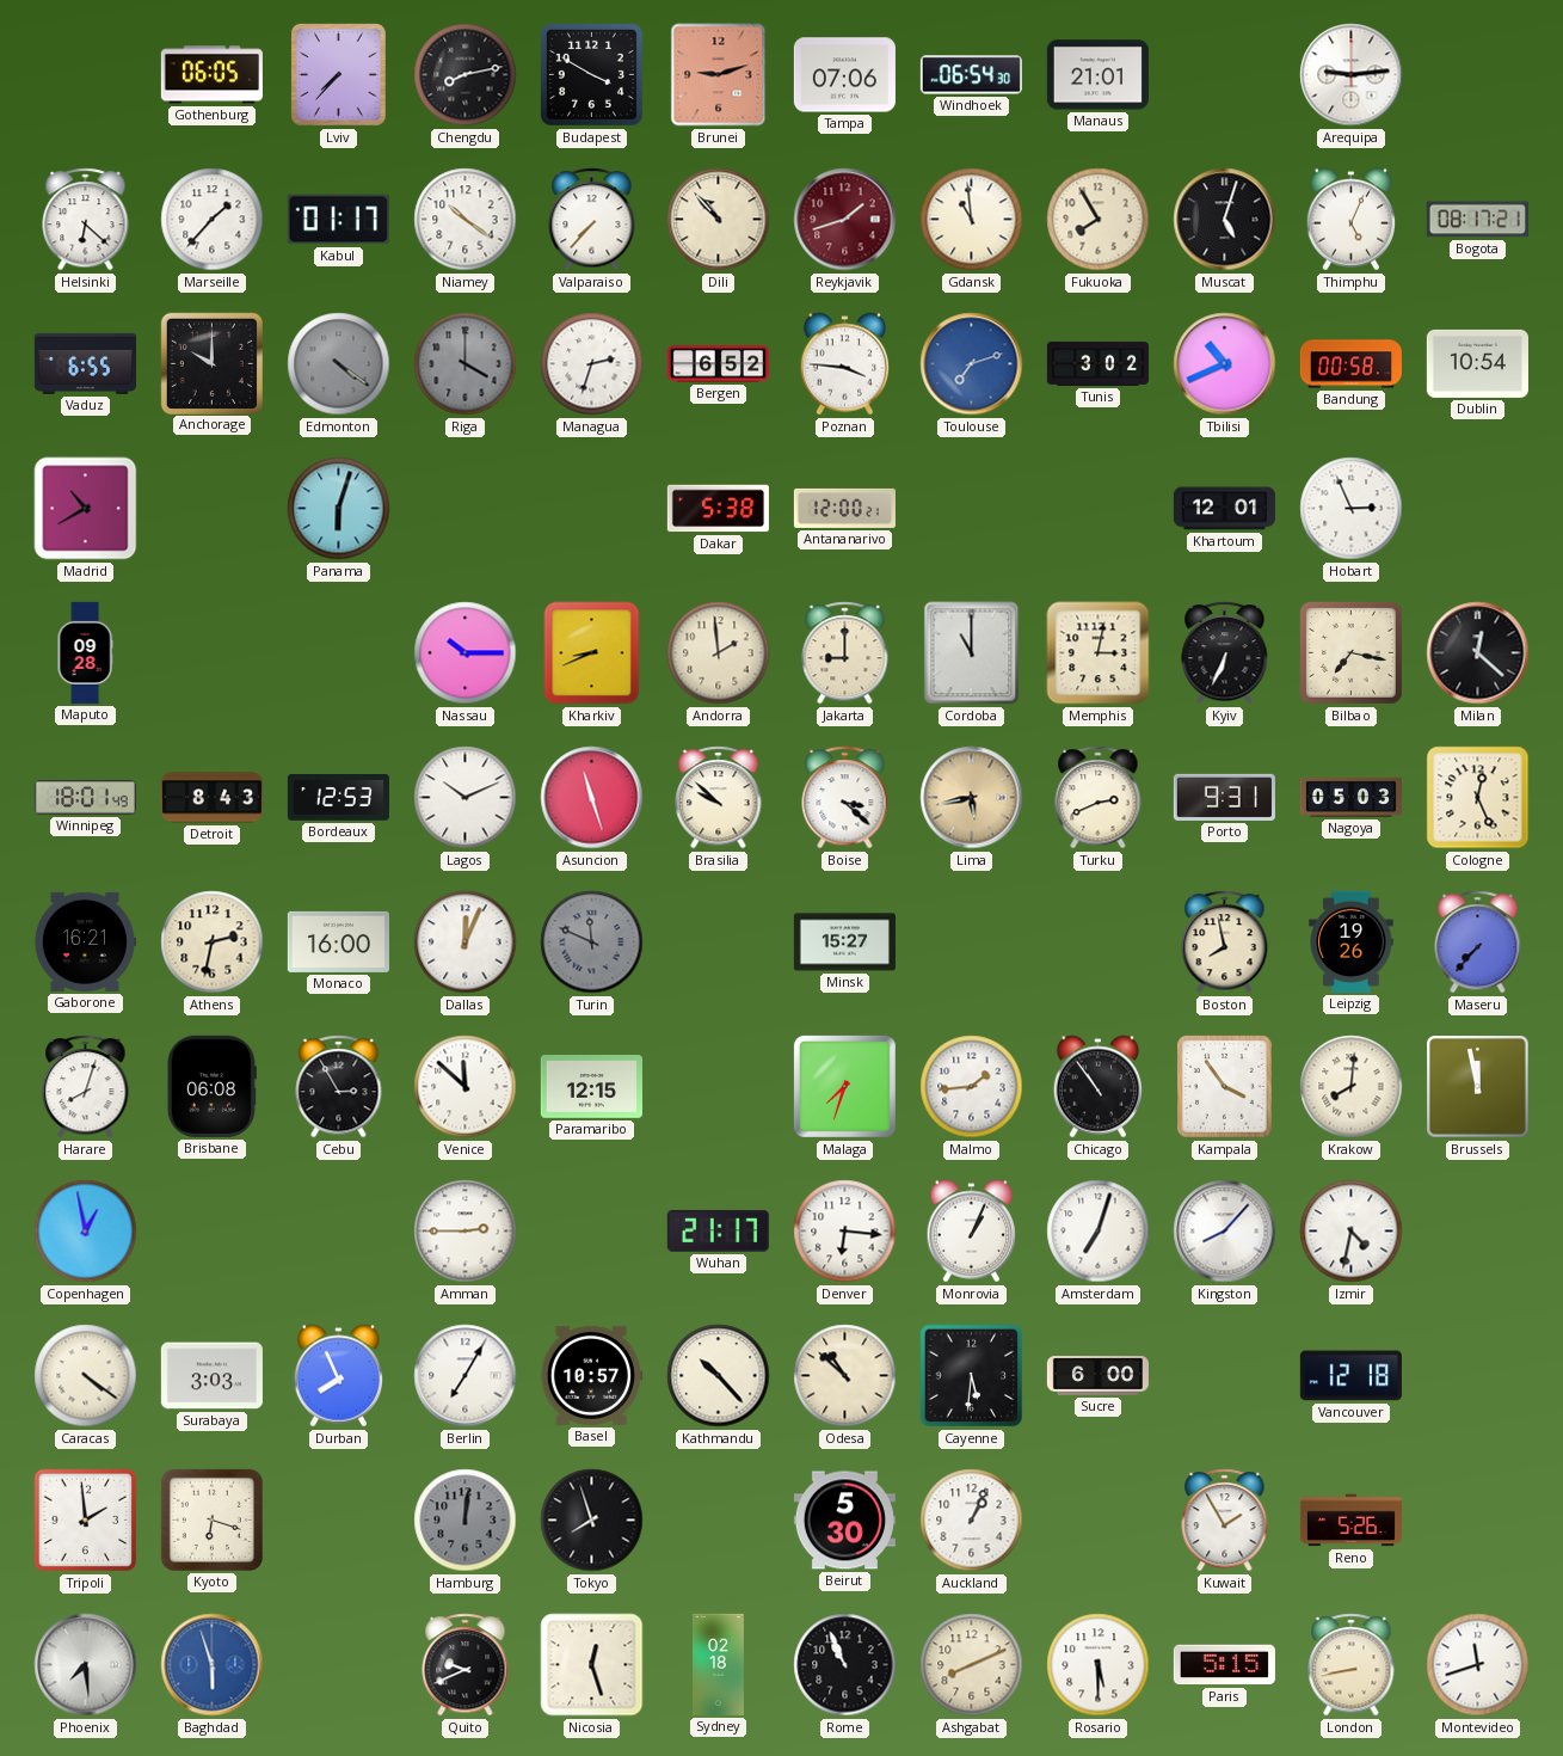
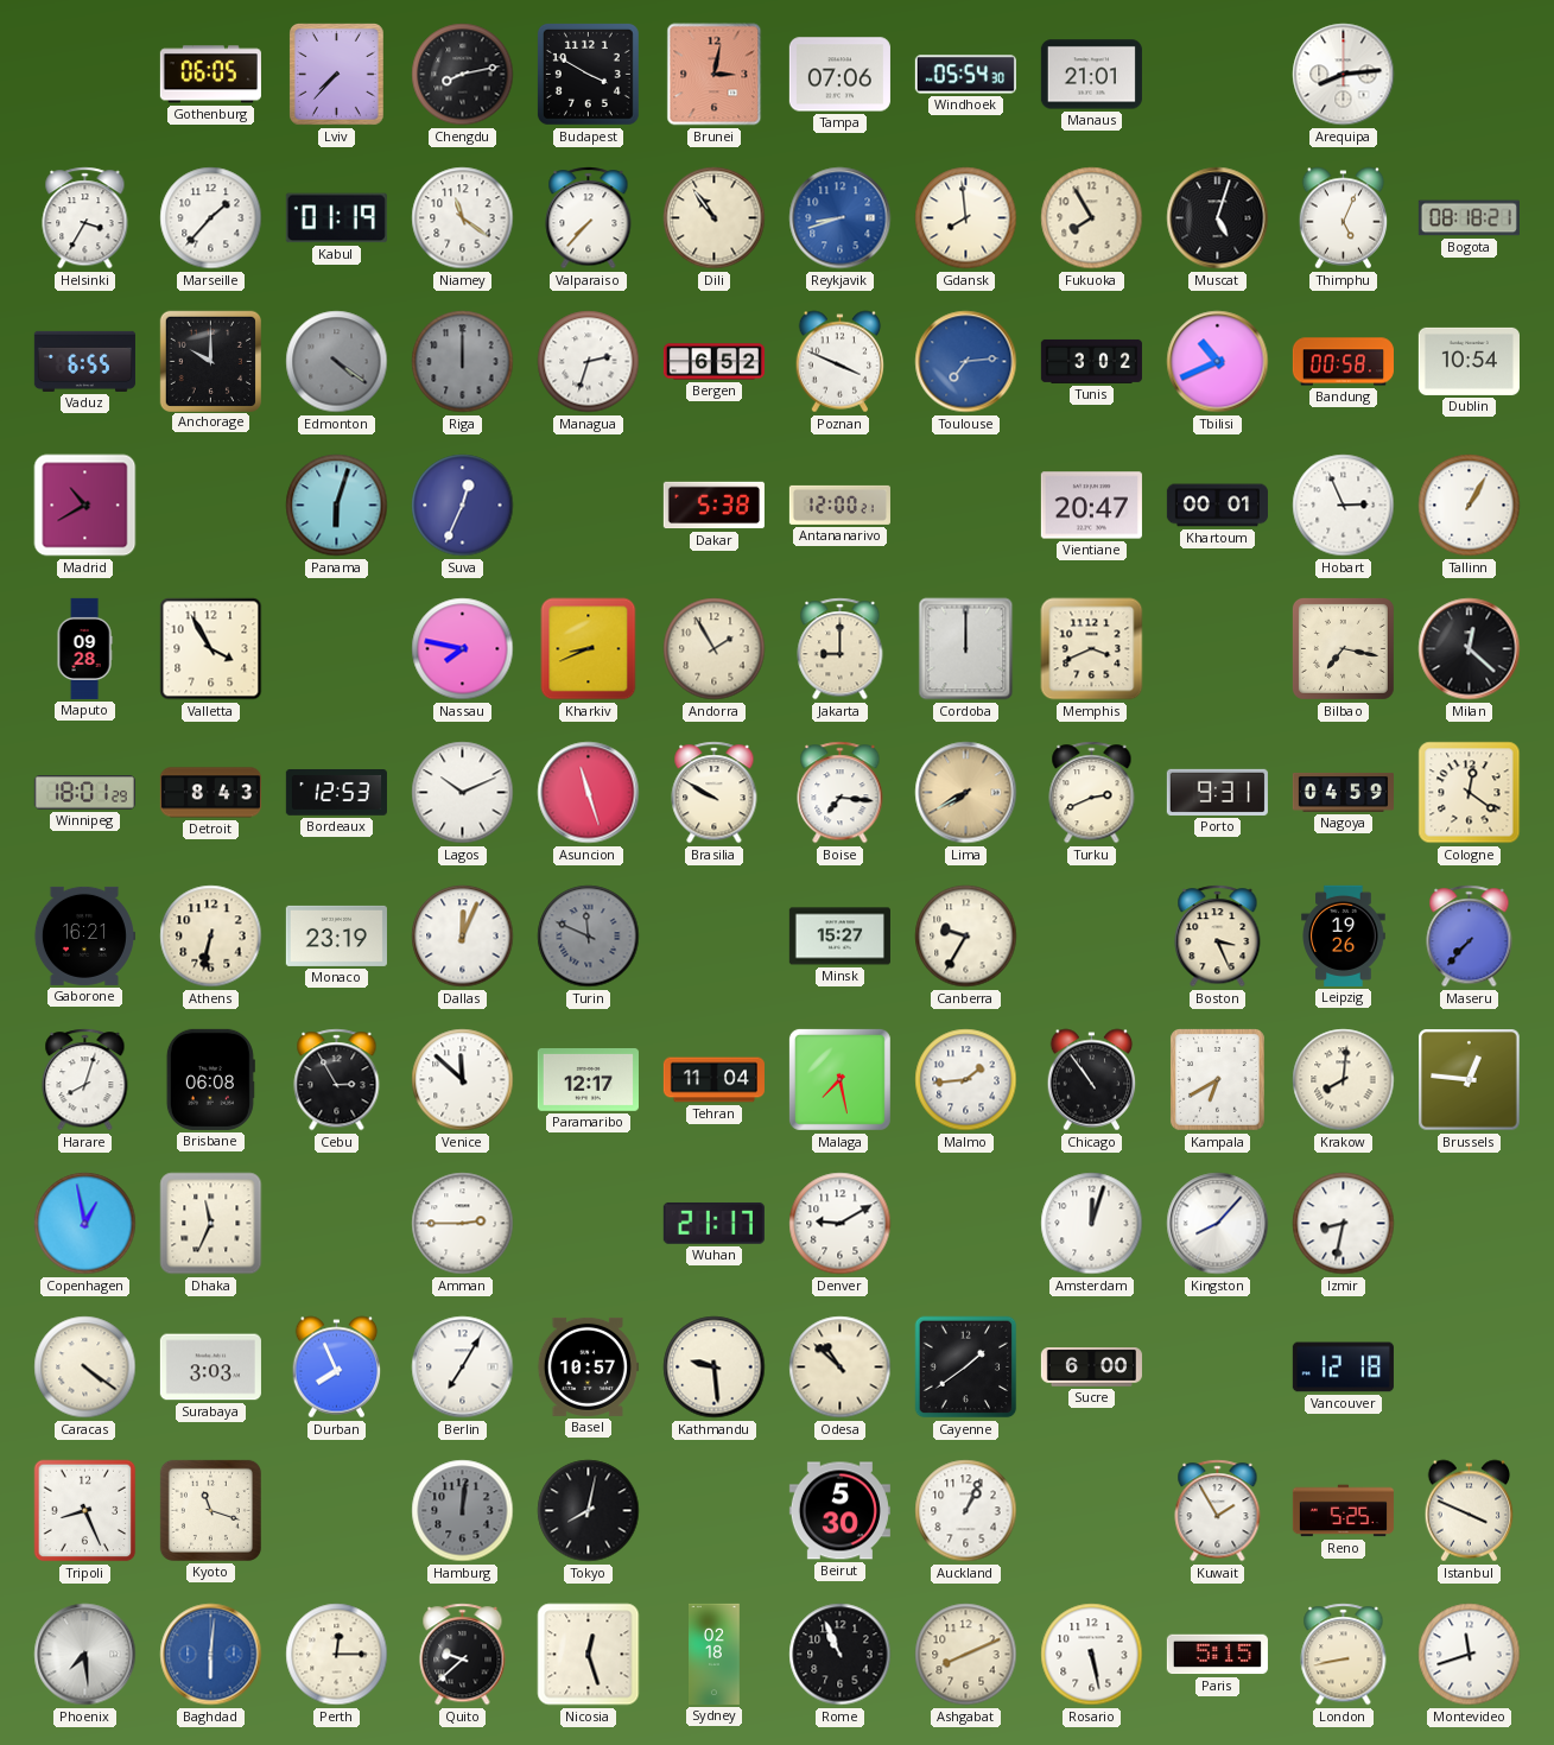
Brunei: 9:12 -> 3:02 (715, 75)
Windhoek: 06:54 -> 05:54 (965, 75)
Arequipa: 9:14 -> 8:14 (1344, 75)
Helsinki: 6:22 -> 3:35 (85, 218)
Kabul: 01:17 -> 01:19 (336, 218)
Niamey: 10:21 -> 11:21 (463, 218)
Dili: 10:53 -> 10:54 (715, 218)
Reykjavik: 1:42 -> 8:42 (841, 218)
Reykjavik dial: burgundy -> blue (841, 218)
Gdansk: 10:59 -> 7:59 (966, 218)
Bogota: 08:17 -> 08:18 (1469, 218)
Riga: 4:00 -> 12:00 (463, 362)
Poznan: 3:46 -> 3:49 (841, 362)
Toulouse: 7:12 -> 7:14 (966, 362)
Suva: none -> 12:34 (463, 506)
Vientiane: none -> 20:47 (1091, 506)
Khartoum: 12:01 -> 00:01 (1217, 506)
Tallinn: none -> 1:05 (1470, 506)
Valletta: none -> 3:55 (211, 649)
Nassau: 10:15 -> 7:47 (463, 649)
Andorra: 1:59 -> 1:55 (715, 649)
Cordoba: 11:00 -> 12:00 (966, 649)
Memphis: 3:02 -> 3:41 (1092, 649)
Kyiv: 6:34 -> none (1225, 653)
Winnipeg: 18:01:49 -> 18:01:29 (84, 793)
Brasilia: 9:52 -> 9:50 (715, 793)
Boise: 3:22 -> 7:16 (841, 793)
Lima: 5:43 -> 7:40 (966, 793)
Nagoya: 05:03 -> 04:59 (1343, 792)
Cologne: 12:26 -> 12:21 (1470, 793)
Athens: 2:32 -> 6:32 (211, 937)
Monaco: 16:00 -> 23:19 (336, 935)
Canberra: none -> 9:35 (966, 937)
Boston: 7:58 -> 3:26 (1218, 937)
Paramaribo: 12:15 -> 12:17 (588, 1080)
Tehran: none -> 11:04 (713, 1080)
Malaga: 7:33 -> 7:28 (839, 1079)
Kampala: 3:54 -> 6:40 (1218, 1080)
Brussels: 11:58 -> 12:46 (1470, 1080)
Dhaka: none -> 11:34 (211, 1224)
Denver: 6:16 -> 9:10 (841, 1224)
Monrovia: 1:04 -> none (972, 1232)
Amsterdam: 7:03 -> 12:03 (1092, 1224)
Izmir: 4:32 -> 8:32 (1344, 1224)
Kathmandu: 10:23 -> 9:29 (715, 1368)
Cayenne: 5:31 -> 1:39 (966, 1368)
Tripoli: 1:59 -> 8:26 (85, 1511)
Kyoto: 6:18 -> 11:18 (210, 1510)
Tokyo: 7:57 -> 8:02 (589, 1511)
Reno: 5:26 -> 5:25 (1343, 1511)
Istanbul: none -> 3:49 (1470, 1511)
Baghdad: 5:57 -> 6:01 (211, 1655)
Perth: none -> 12:15 (337, 1655)
Quito: 9:41 -> 9:38 (463, 1655)
Rosario: 5:30 -> 5:28 (1092, 1655)
